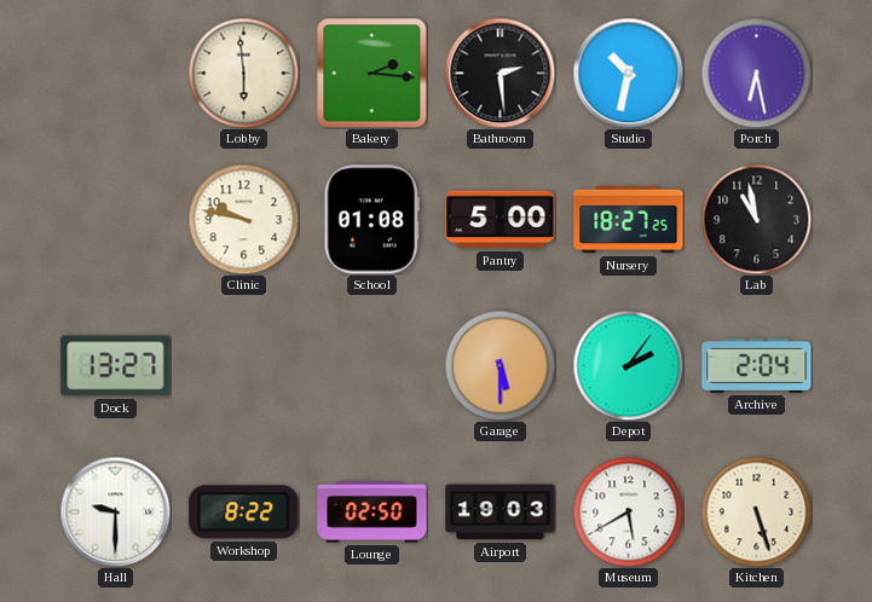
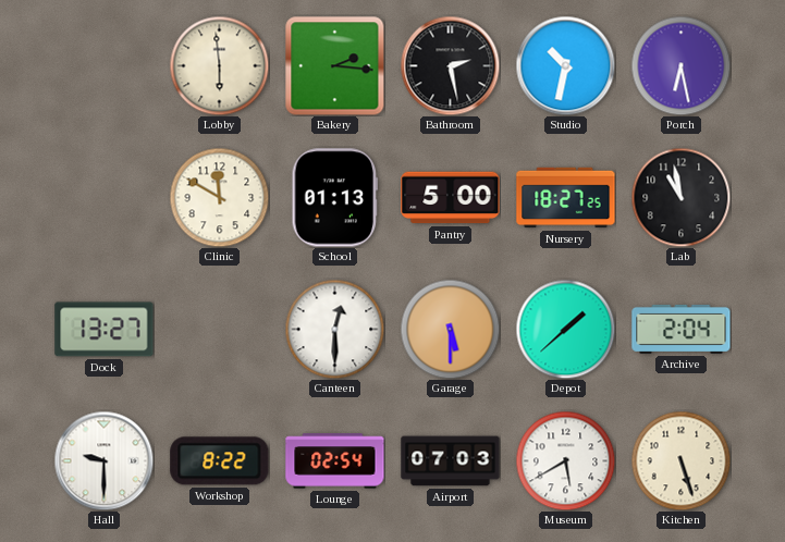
Bathroom: 2:29 -> 2:28 (450, 65)
Clinic: 9:47 -> 11:50 (219, 197)
School: 01:08 -> 01:13 (334, 198)
Canteen: none -> 12:30 (334, 329)
Depot: 2:06 -> 1:38 (565, 329)
Lounge: 02:50 -> 02:54 (335, 461)
Airport: 19:03 -> 07:03 (451, 461)
